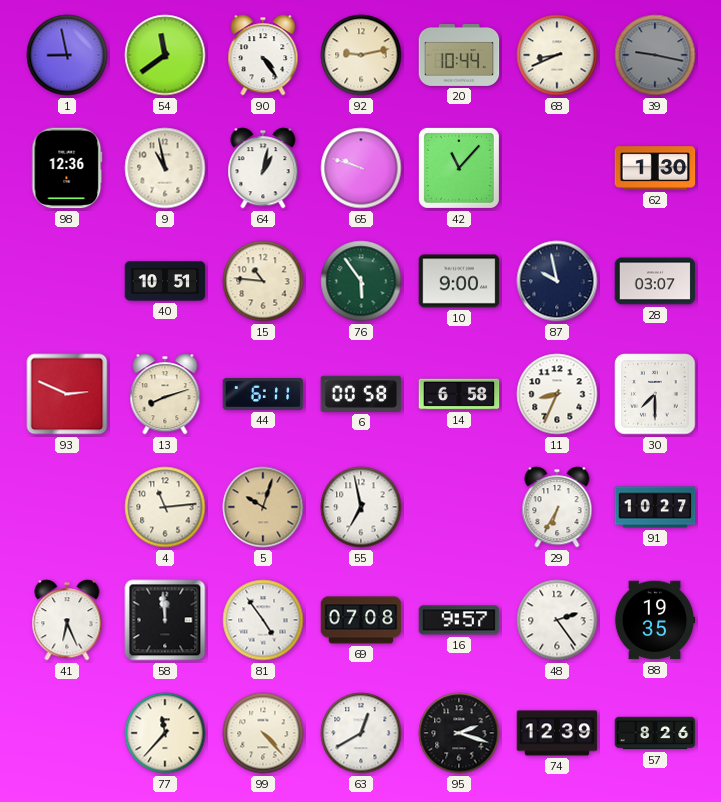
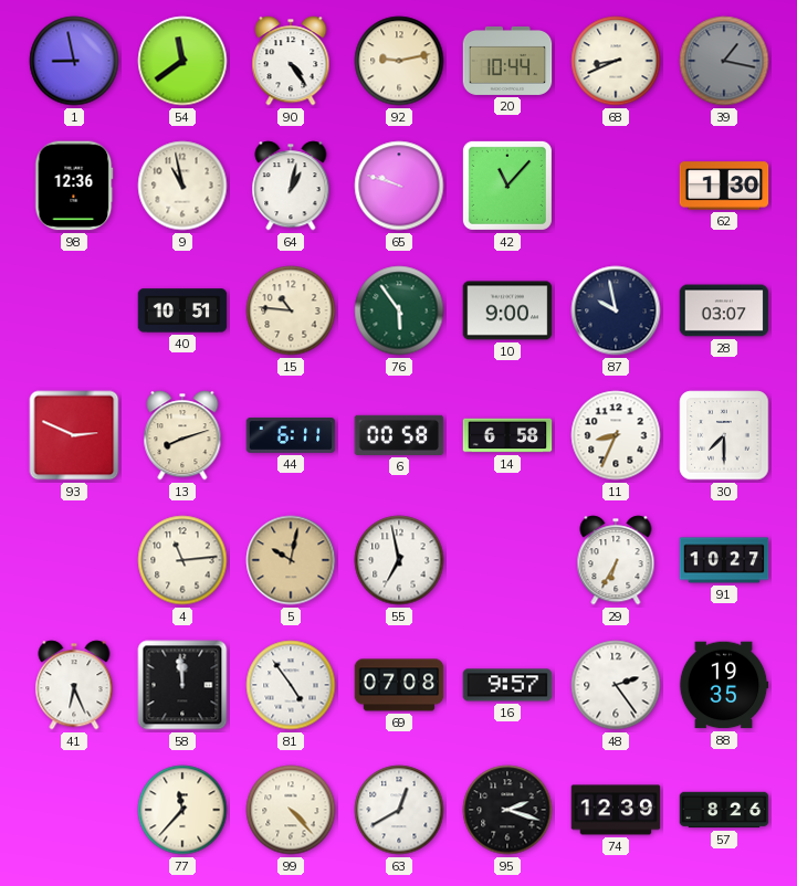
39: 9:17 -> 1:17 (724, 61)
5: 10:03 -> 10:02 (291, 560)
